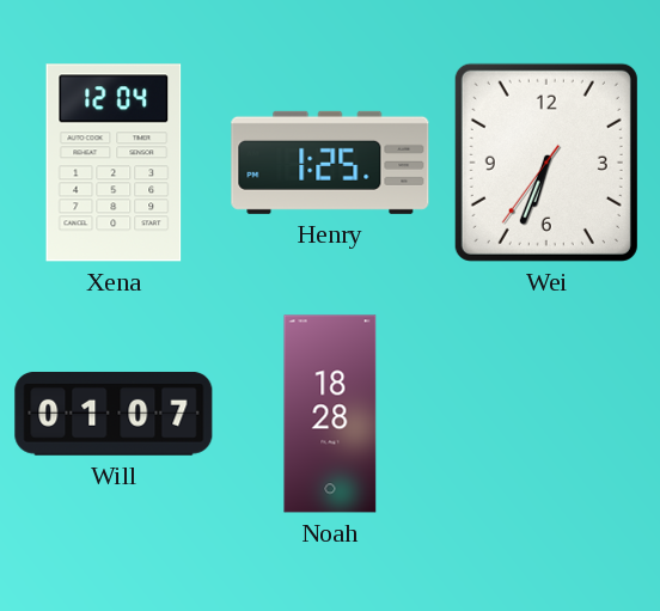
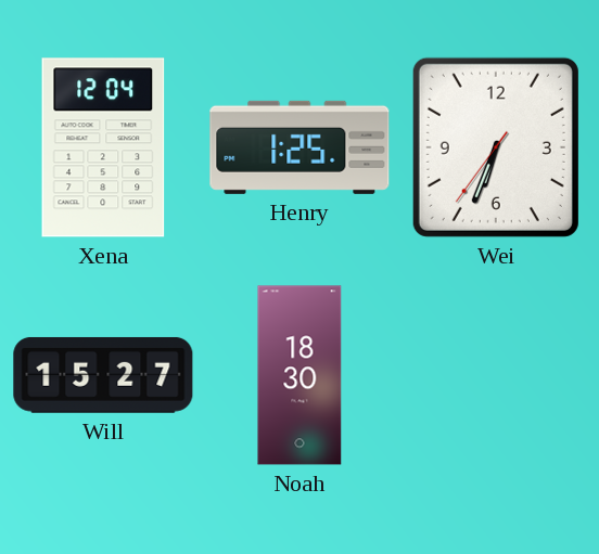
Will: 01:07 -> 15:27 (103, 375)
Noah: 18:28 -> 18:30 (299, 375)
